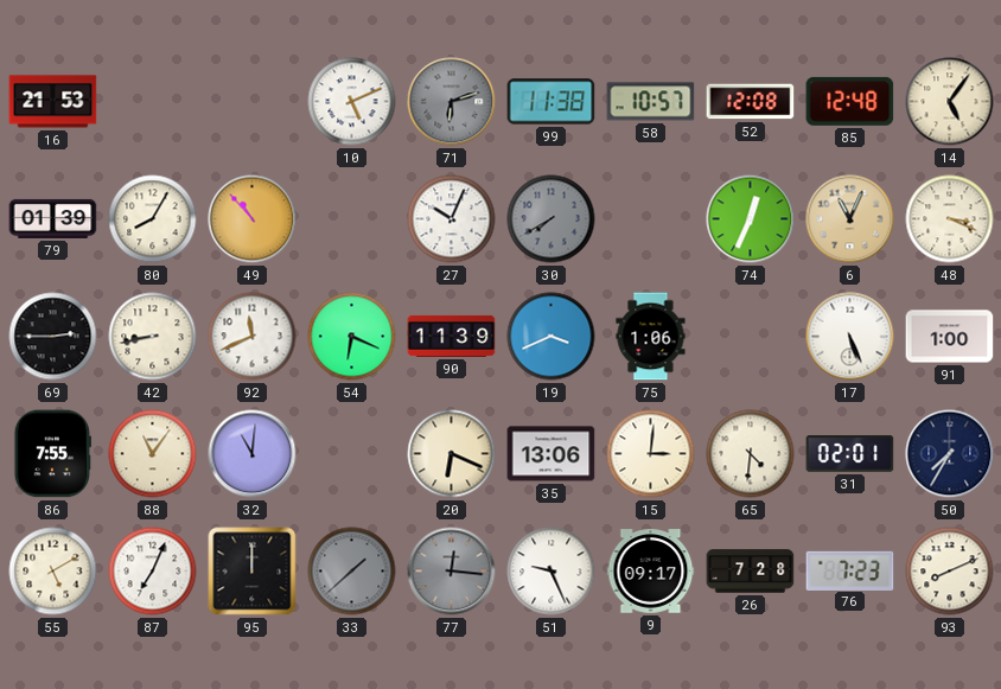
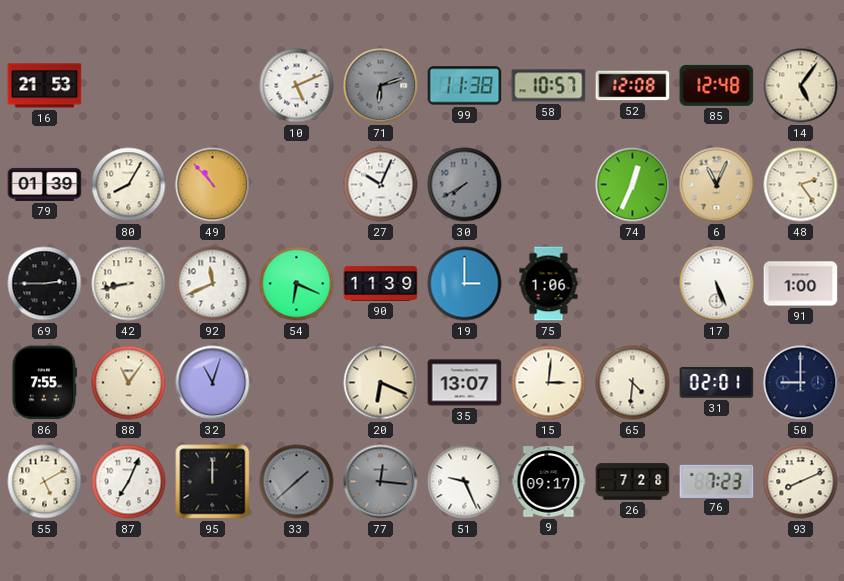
48: 3:19 -> 2:24 (801, 185)
19: 3:41 -> 3:00 (465, 284)
32: 11:01 -> 11:03 (213, 383)
35: 13:06 -> 13:07 (465, 383)
50: 7:35 -> 9:00 (801, 383)
